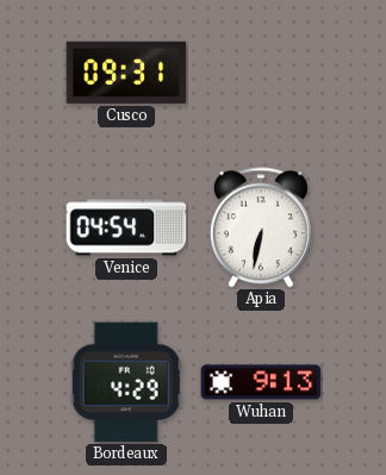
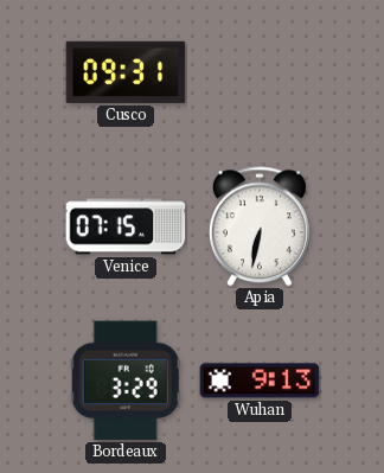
Venice: 04:54 -> 07:15 (126, 226)
Bordeaux: 4:29 -> 3:29 (126, 381)
